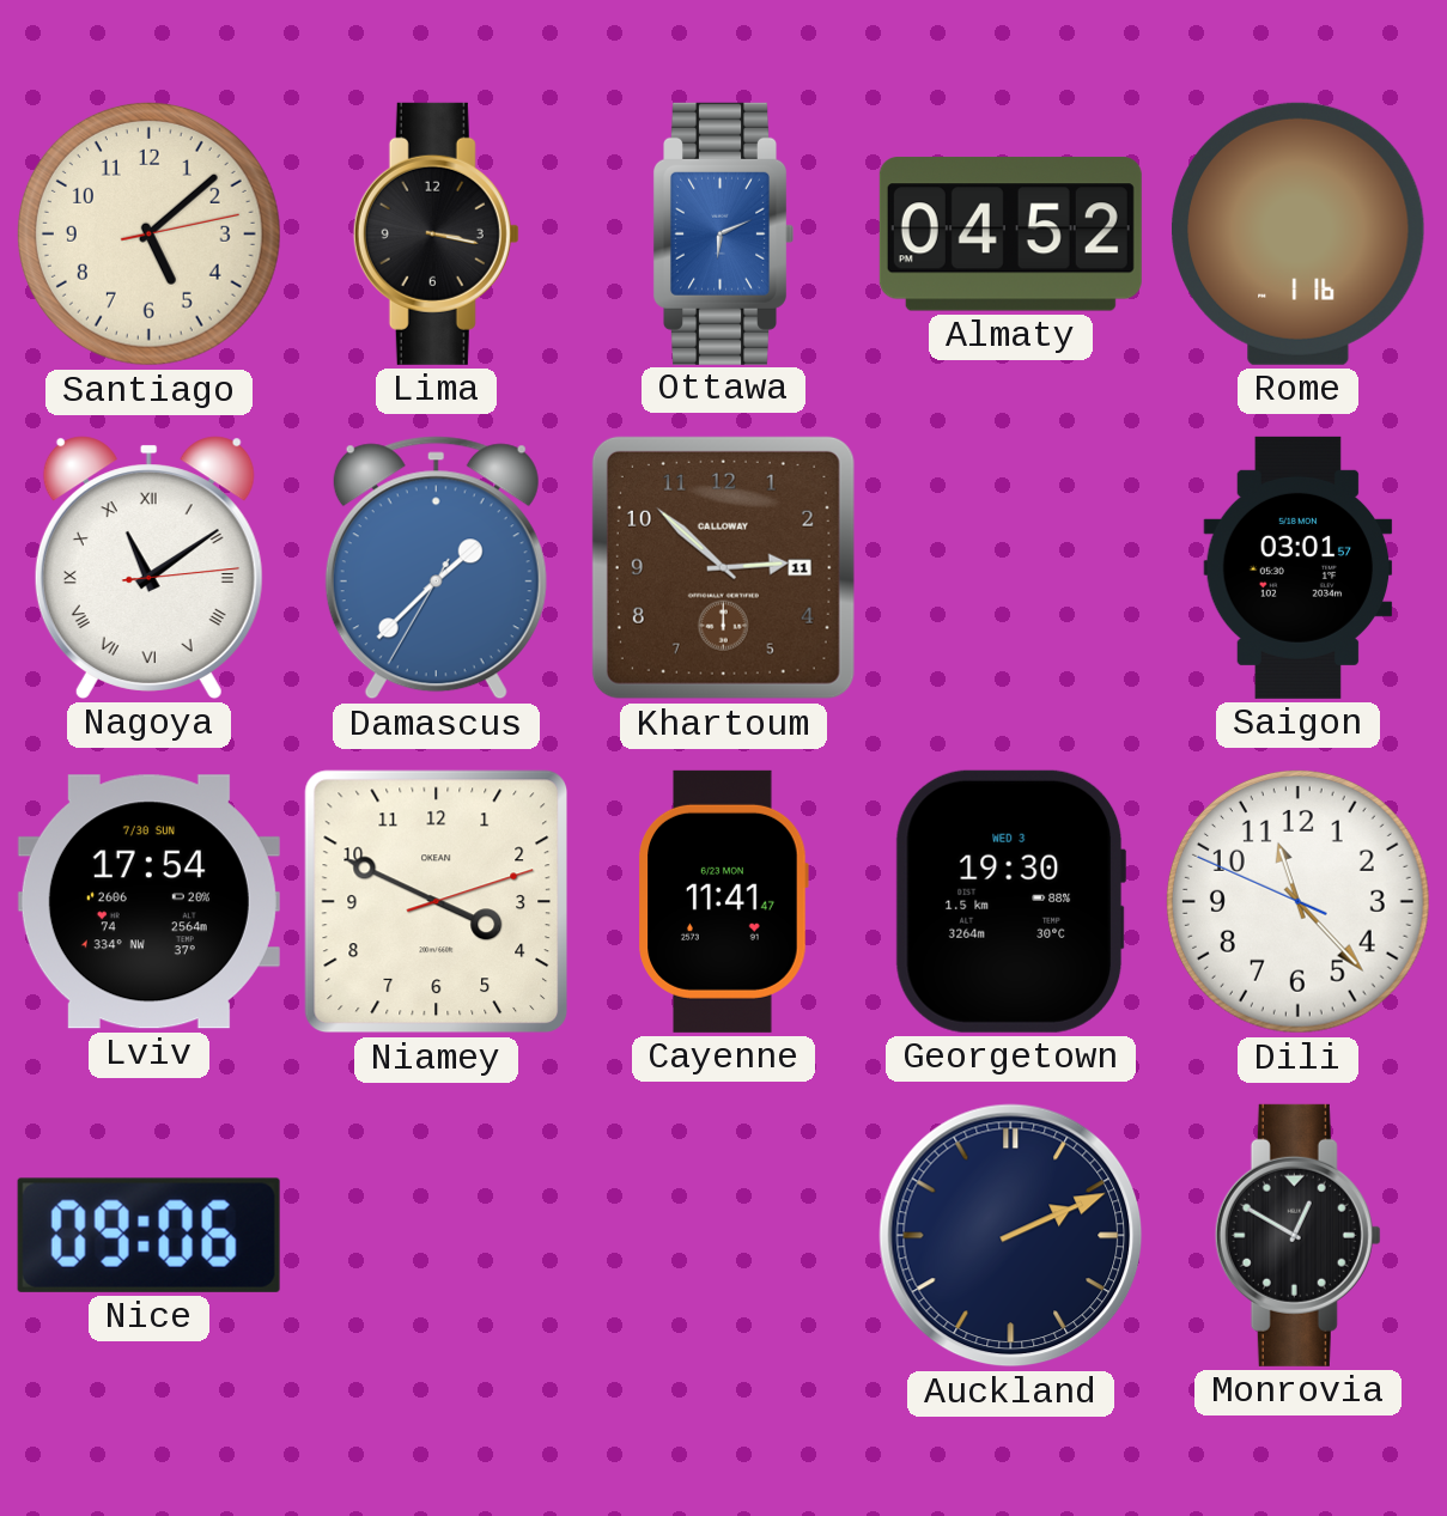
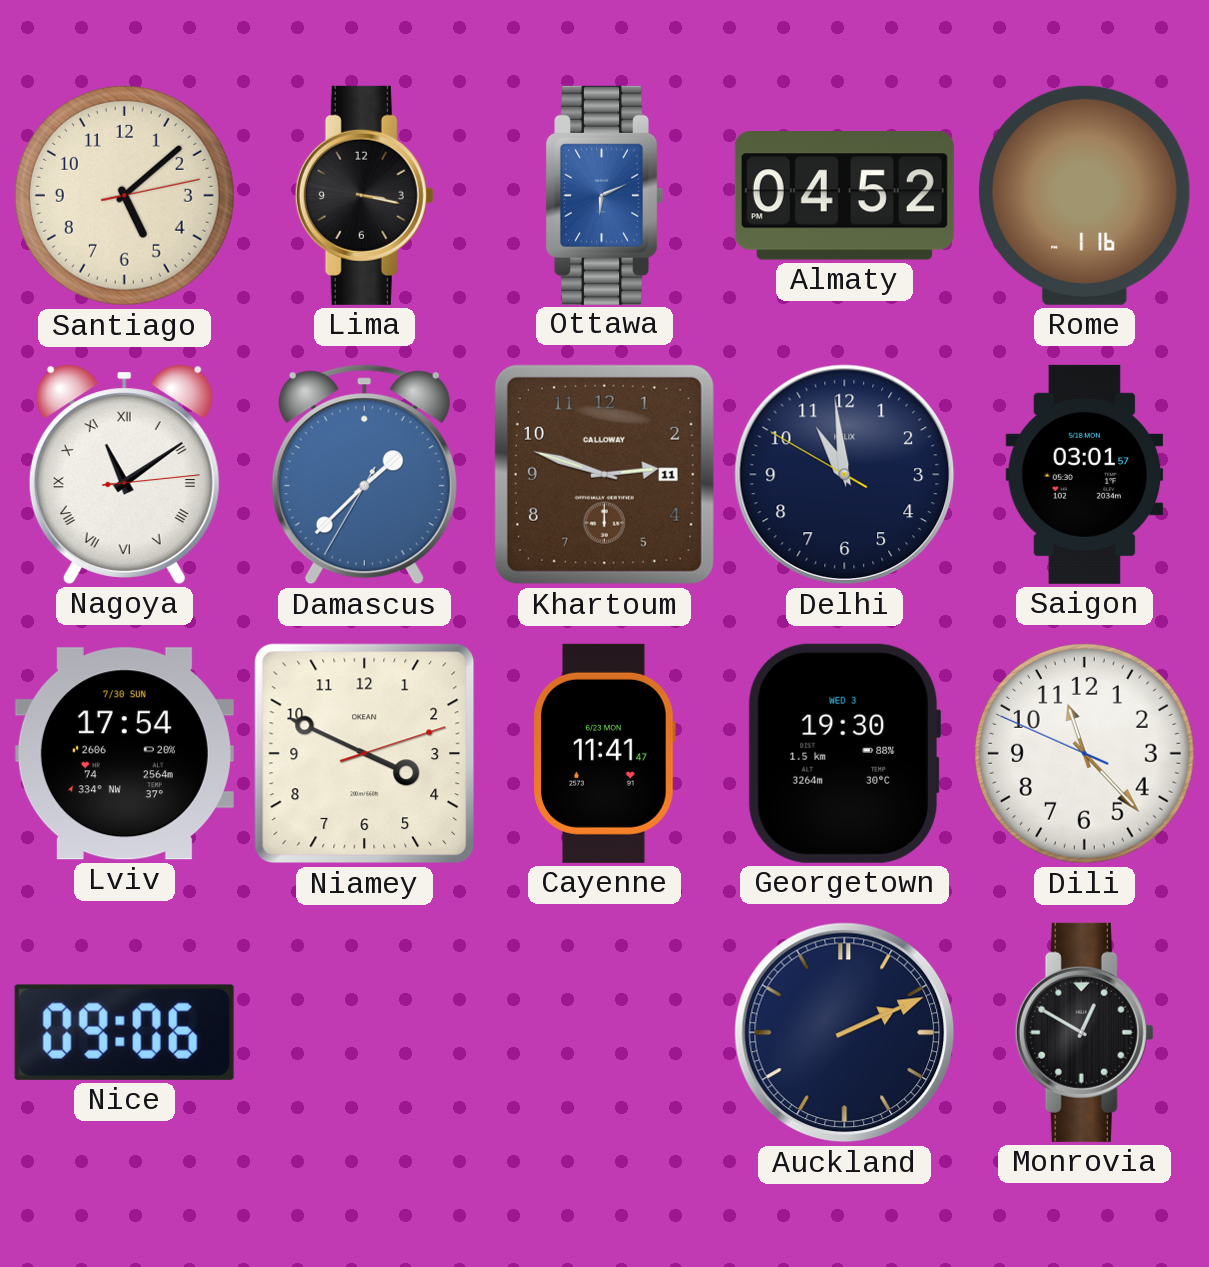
Khartoum: 2:52 -> 2:48 (604, 474)
Delhi: none -> 10:58 (845, 475)
